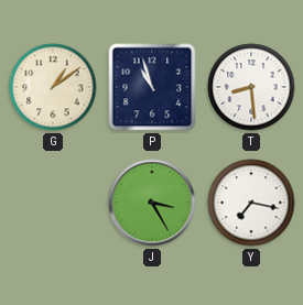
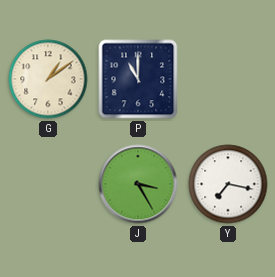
P: 10:57 -> 11:00 (138, 79)
T: 8:29 -> none (251, 87)
